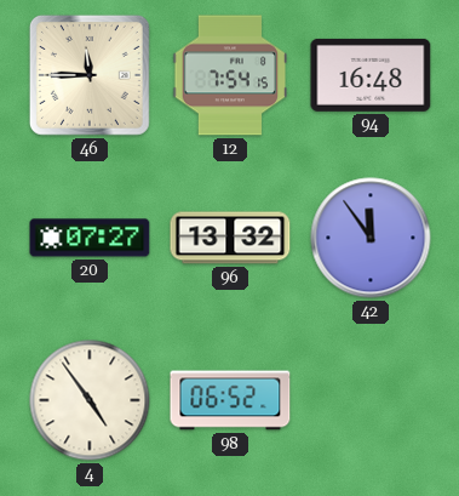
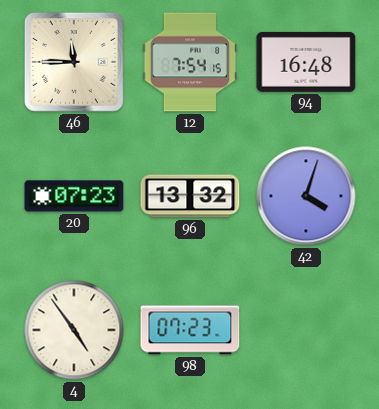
20: 07:27 -> 07:23 (74, 196)
42: 11:54 -> 4:03 (306, 196)
98: 06:52 -> 07:23 (190, 330)
